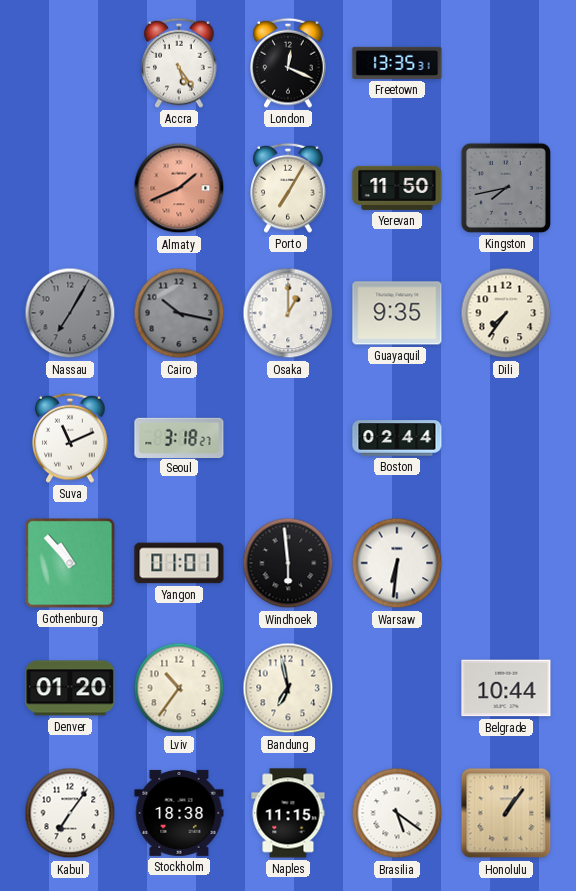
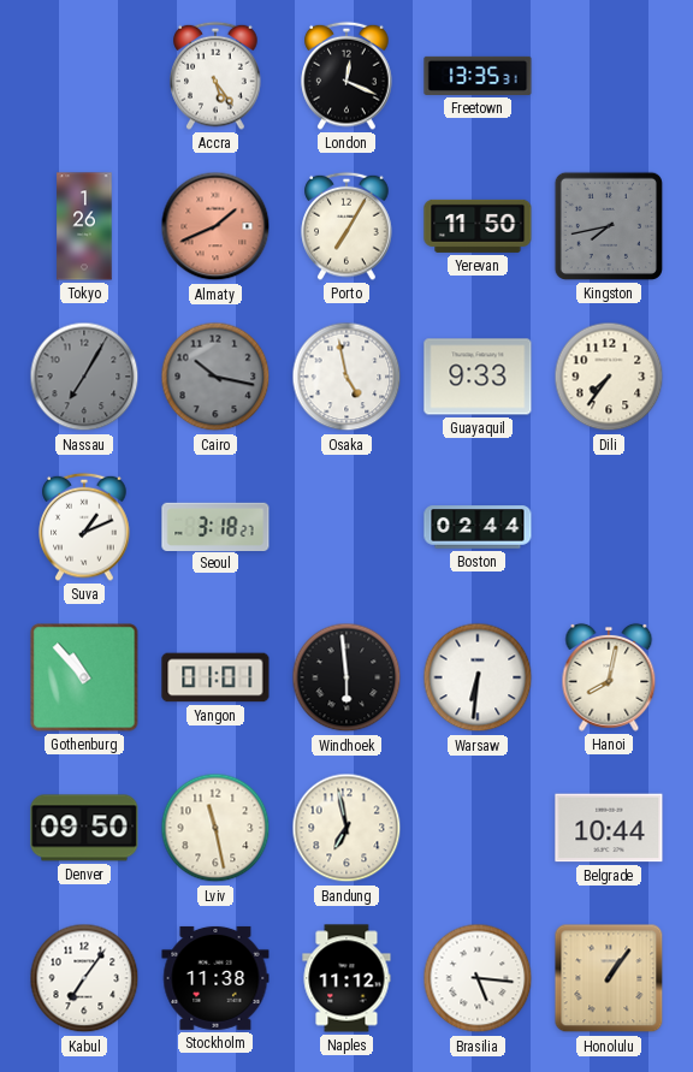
Tokyo: none -> 1:26 (84, 226)
Osaka: 1:00 -> 4:58 (346, 377)
Guayaquil: 9:35 -> 9:33 (478, 377)
Suva: 11:11 -> 1:11 (84, 527)
Hanoi: none -> 8:02 (609, 677)
Denver: 01:20 -> 09:50 (84, 828)
Lviv: 10:36 -> 11:28 (215, 828)
Stockholm: 18:38 -> 11:38 (215, 978)
Naples: 11:15 -> 11:12 (346, 978)
Brasilia: 5:21 -> 5:16 (478, 978)
